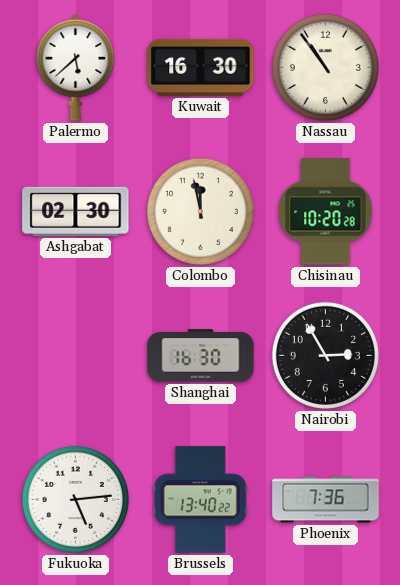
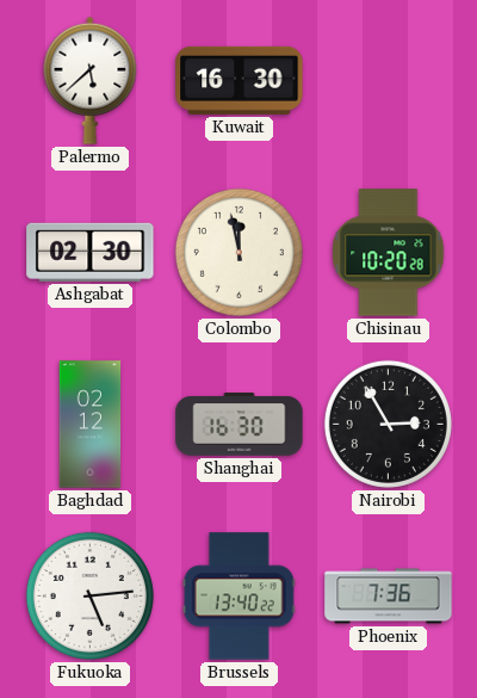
Nassau: 10:54 -> none (325, 67)
Baghdad: none -> 02:12 (91, 425)
